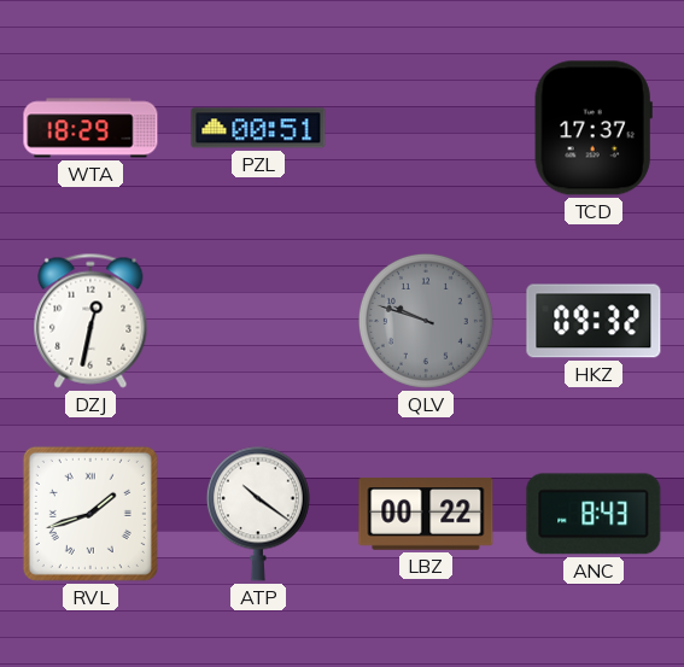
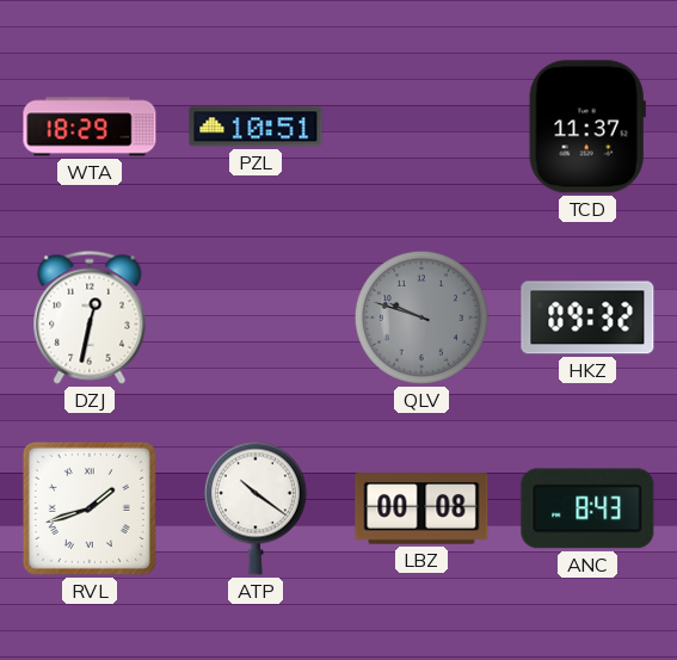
PZL: 00:51 -> 10:51 (256, 127)
TCD: 17:37 -> 11:37 (587, 127)
LBZ: 00:22 -> 00:08 (421, 508)
